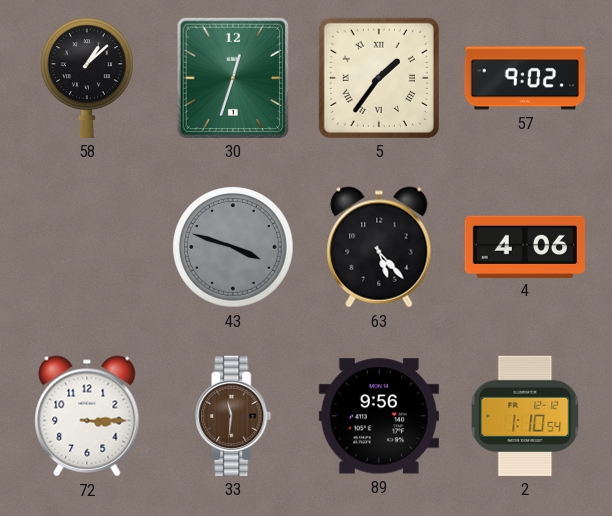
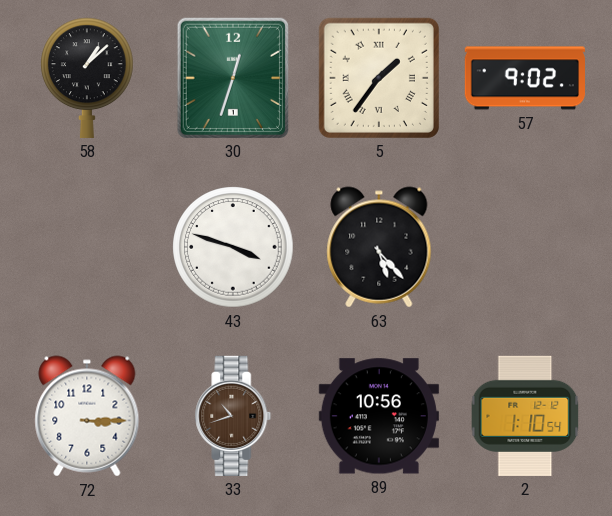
43 dial: grey -> white (233, 247)
4: 4:06 -> none (525, 246)
33: 11:31 -> 10:42 (233, 416)
89: 9:56 -> 10:56 (379, 416)
